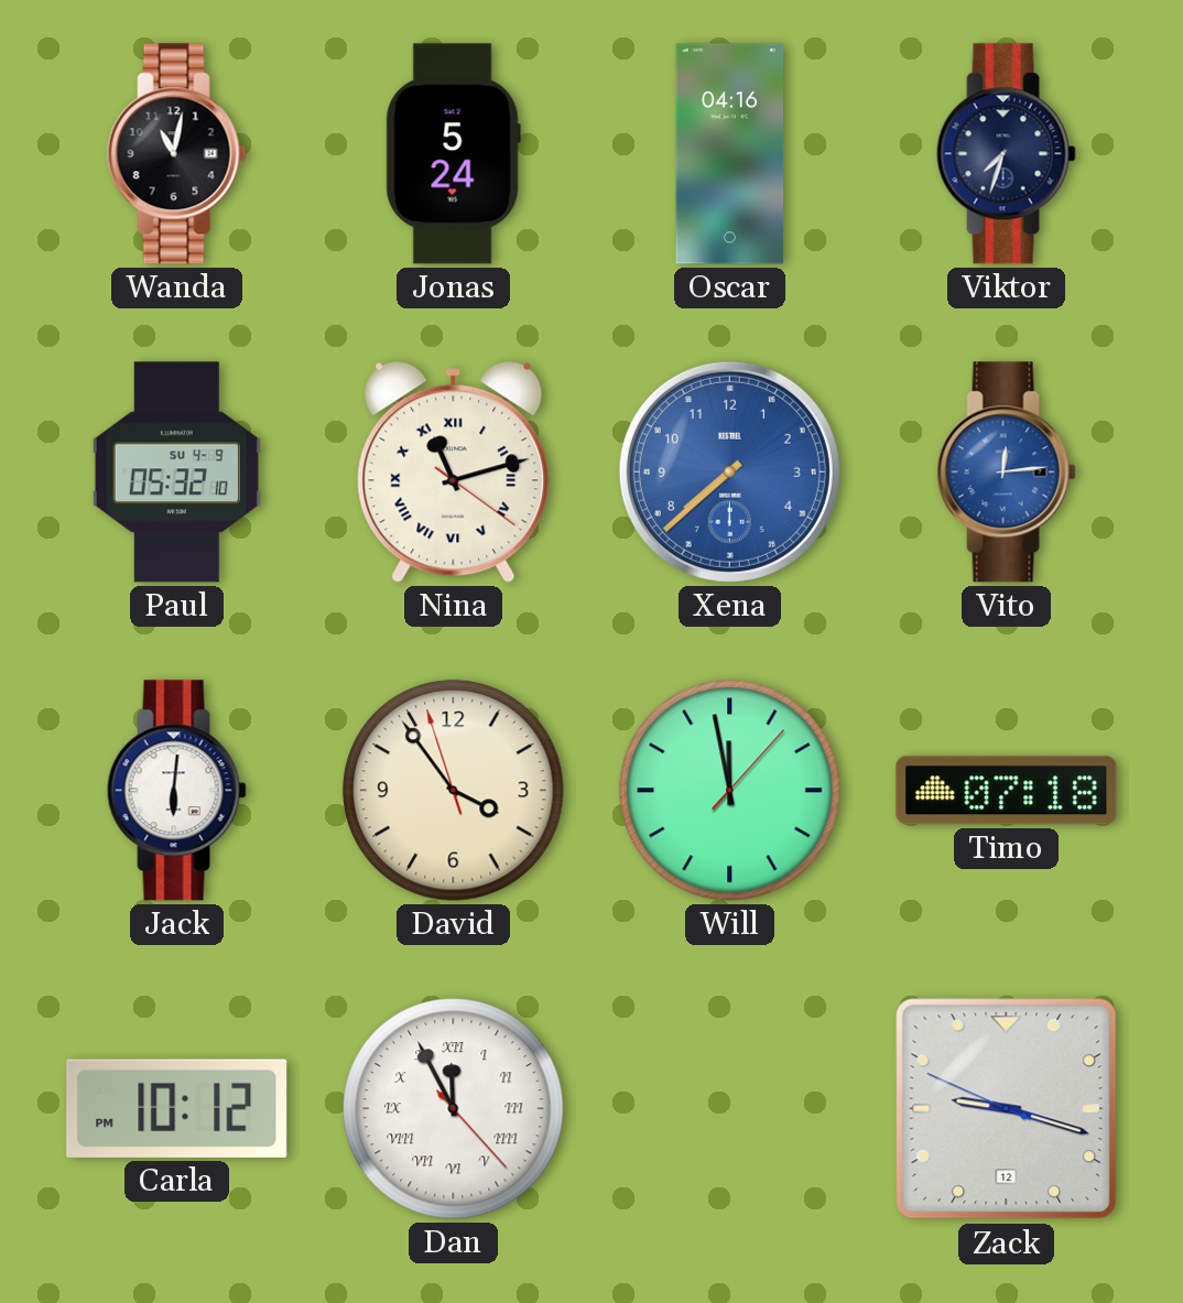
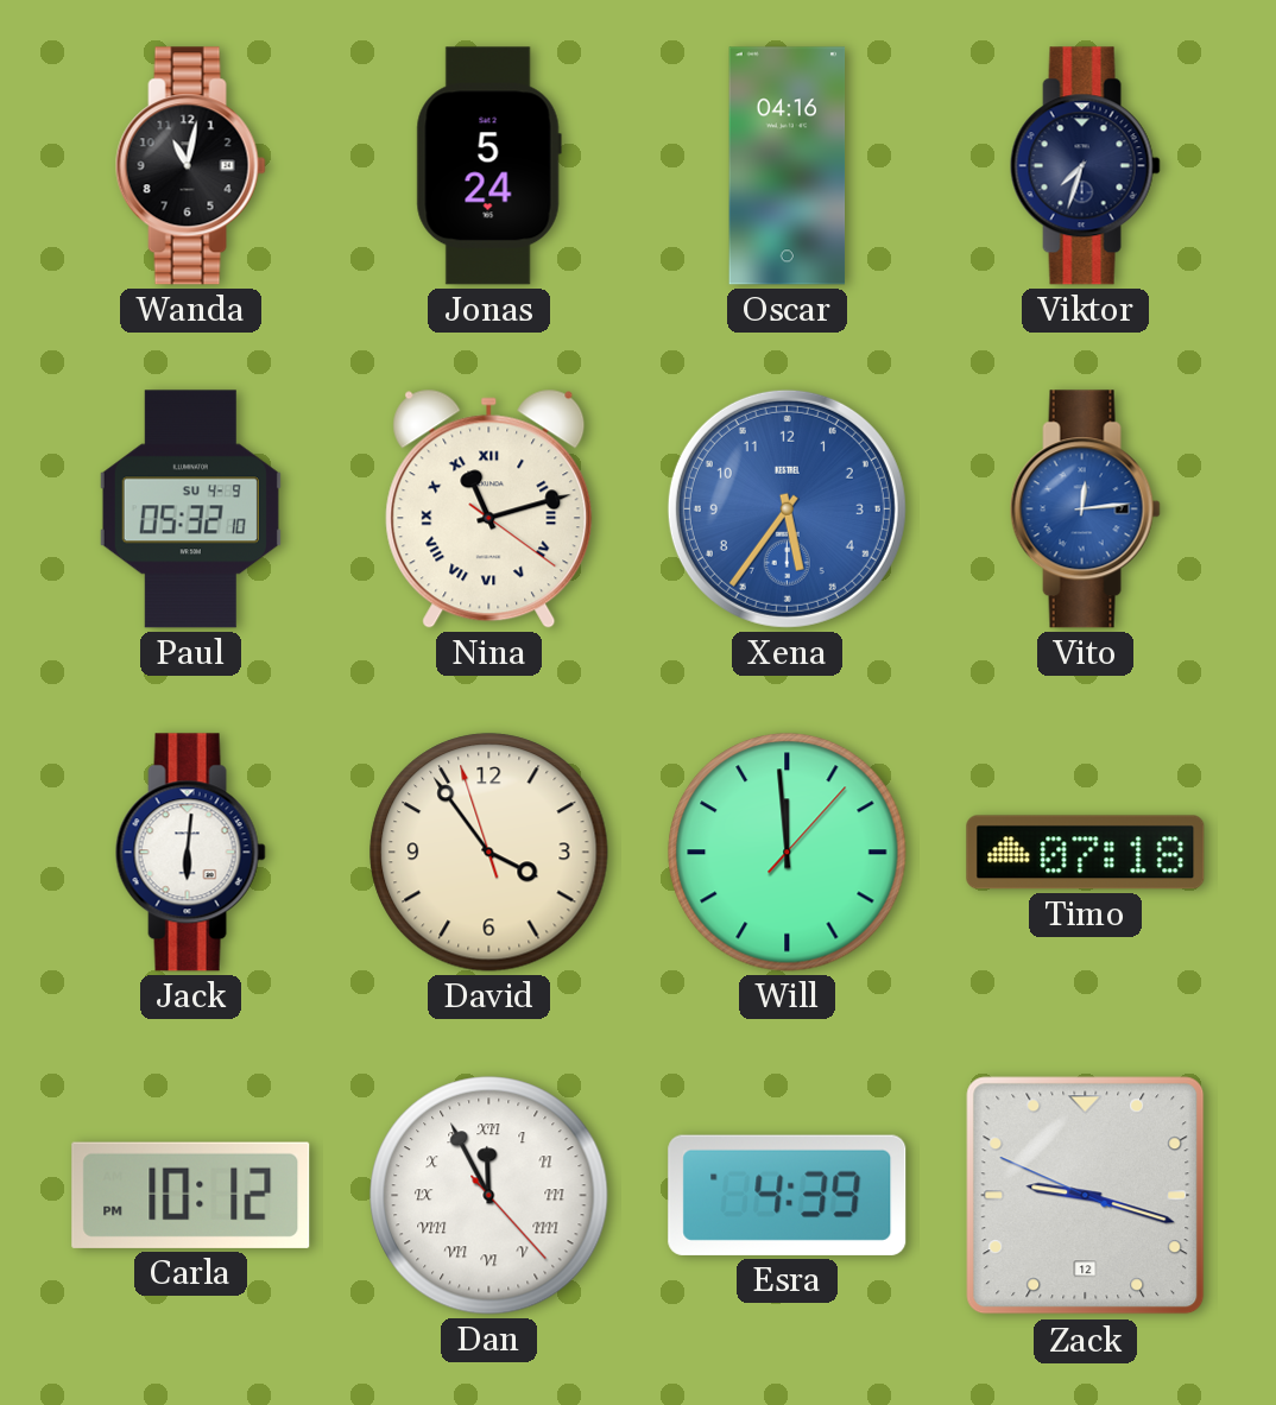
Xena: 7:38 -> 5:36 (787, 508)
Will: 11:58 -> 11:59 (788, 853)
Esra: none -> 4:39 (788, 1195)
